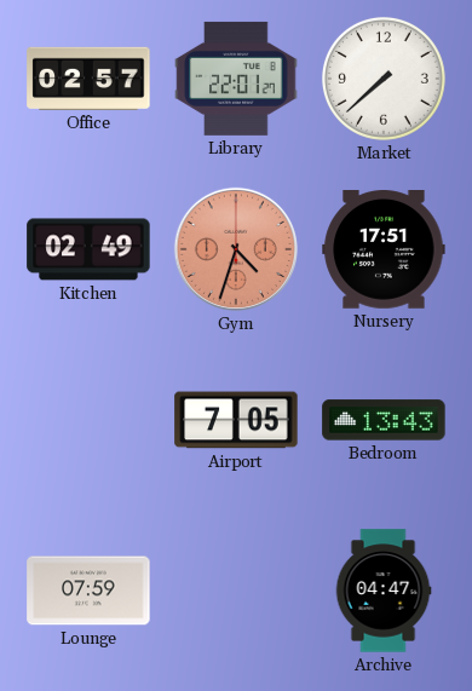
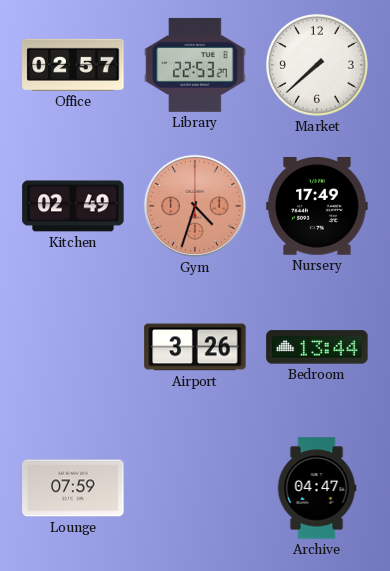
Library: 22:01 -> 22:53 (195, 65)
Nursery: 17:51 -> 17:49 (317, 207)
Airport: 7:05 -> 3:26 (195, 347)
Bedroom: 13:43 -> 13:44 (317, 347)
